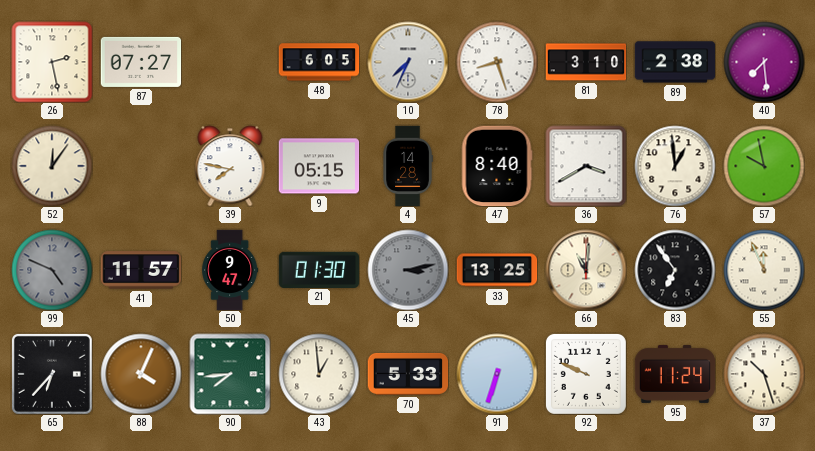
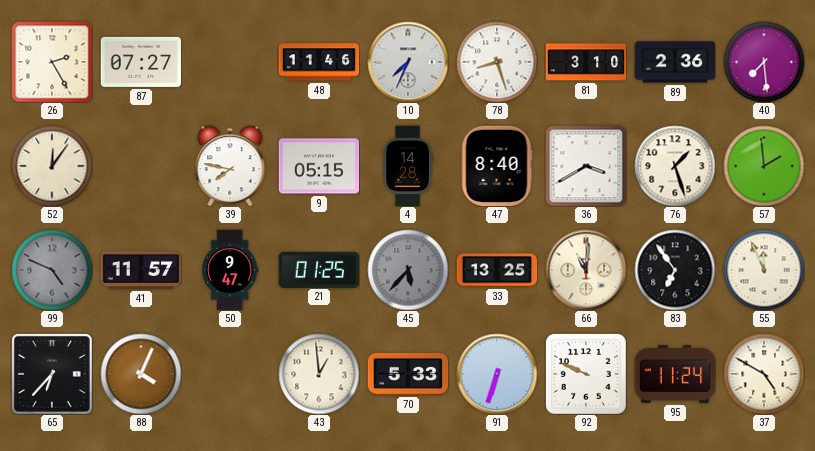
26: 2:28 -> 2:25 (52, 62)
48: 6:05 -> 11:46 (319, 62)
89: 2:38 -> 2:36 (675, 62)
76: 12:59 -> 1:27 (675, 166)
57: 9:58 -> 1:59 (764, 166)
21: 01:30 -> 01:25 (319, 269)
45: 3:13 -> 5:37 (408, 270)
90: 7:44 -> none (230, 374)
37: 10:27 -> 4:50 (764, 374)
